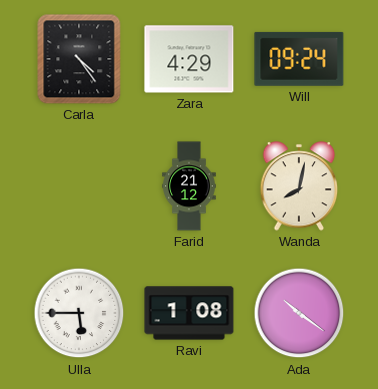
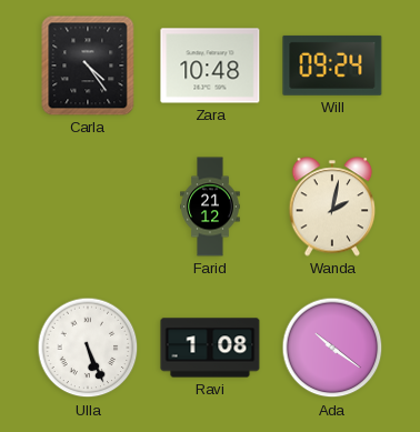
Zara: 4:29 -> 10:48 (210, 66)
Wanda: 8:02 -> 2:02 (332, 207)
Ulla: 5:45 -> 5:26 (88, 348)
